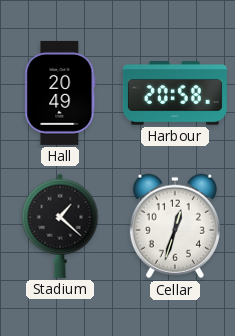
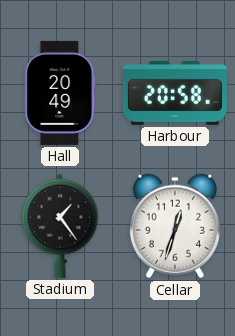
Stadium: 1:22 -> 1:24 (60, 226)
